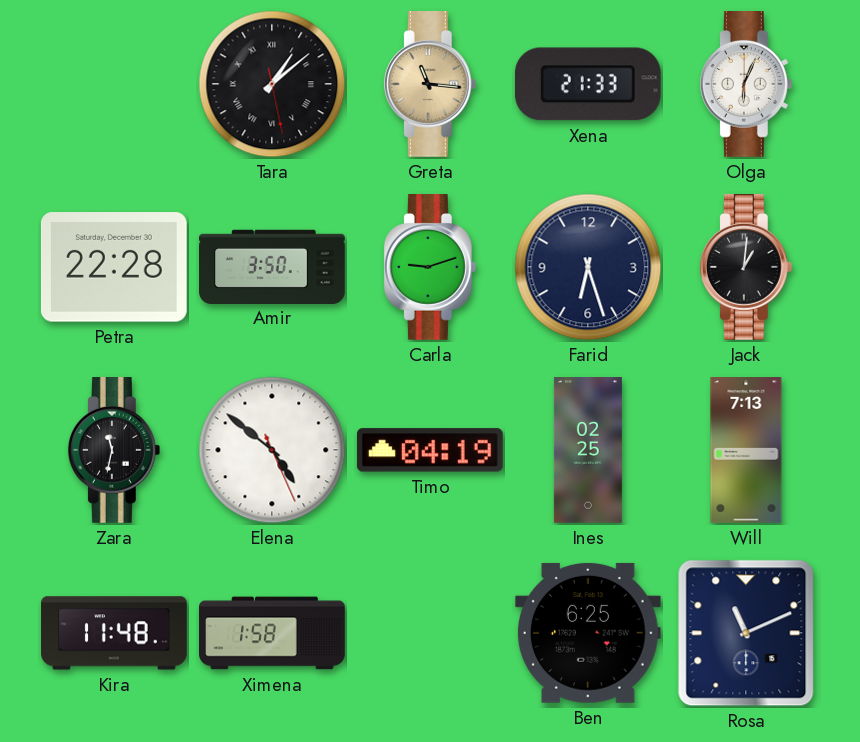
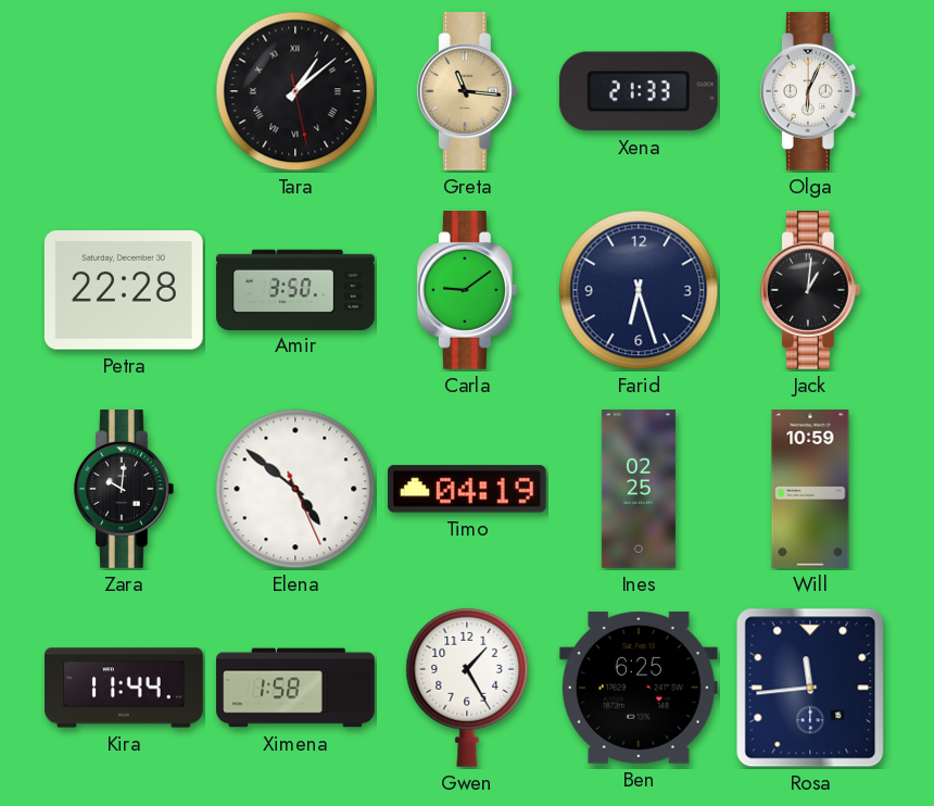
Carla: 9:12 -> 9:09 (467, 291)
Zara: 11:32 -> 10:01 (124, 490)
Will: 7:13 -> 10:59 (810, 489)
Kira: 11:48 -> 11:44 (124, 688)
Gwen: none -> 1:25 (467, 688)
Rosa: 11:11 -> 11:44 (810, 688)
